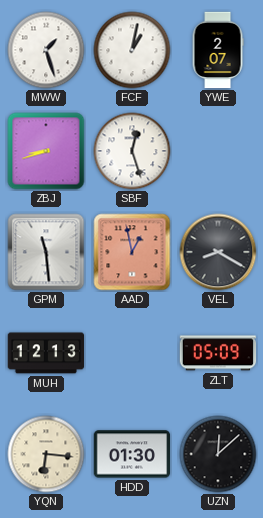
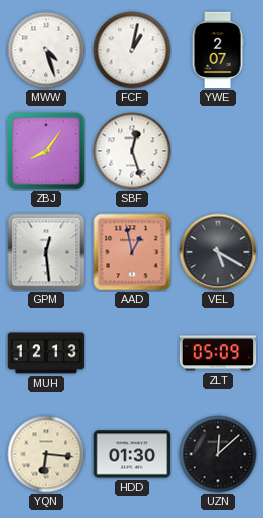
MWW: 1:27 -> 4:27 (46, 50)
ZBJ: 8:42 -> 8:06 (46, 151)
GPM: 11:29 -> 12:29 (46, 252)
VEL: 8:20 -> 5:20 (218, 252)
